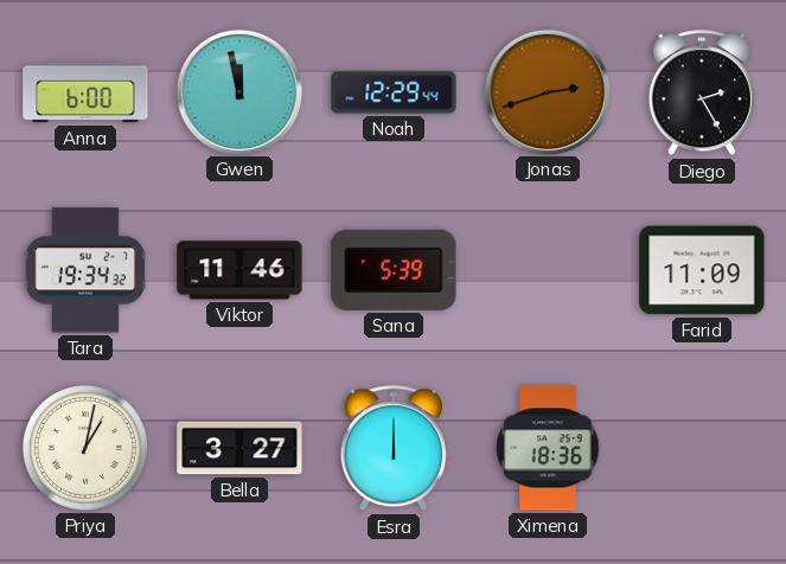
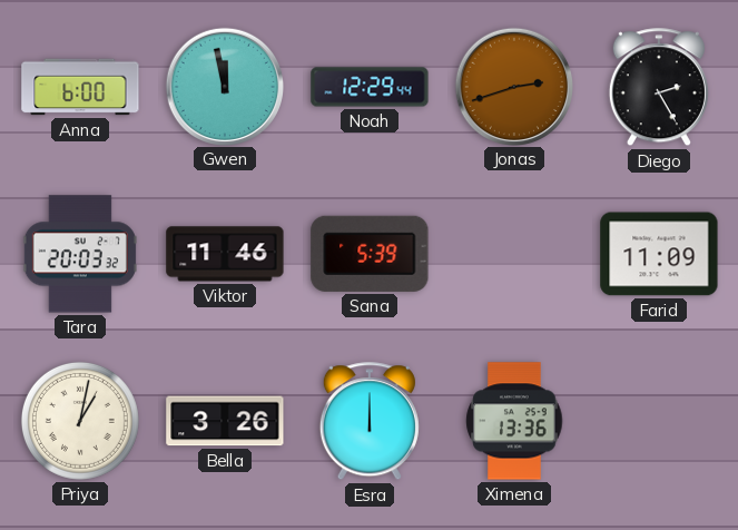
Tara: 19:34 -> 20:03 (80, 254)
Bella: 3:27 -> 3:26 (225, 421)
Ximena: 18:36 -> 13:36 (514, 421)
